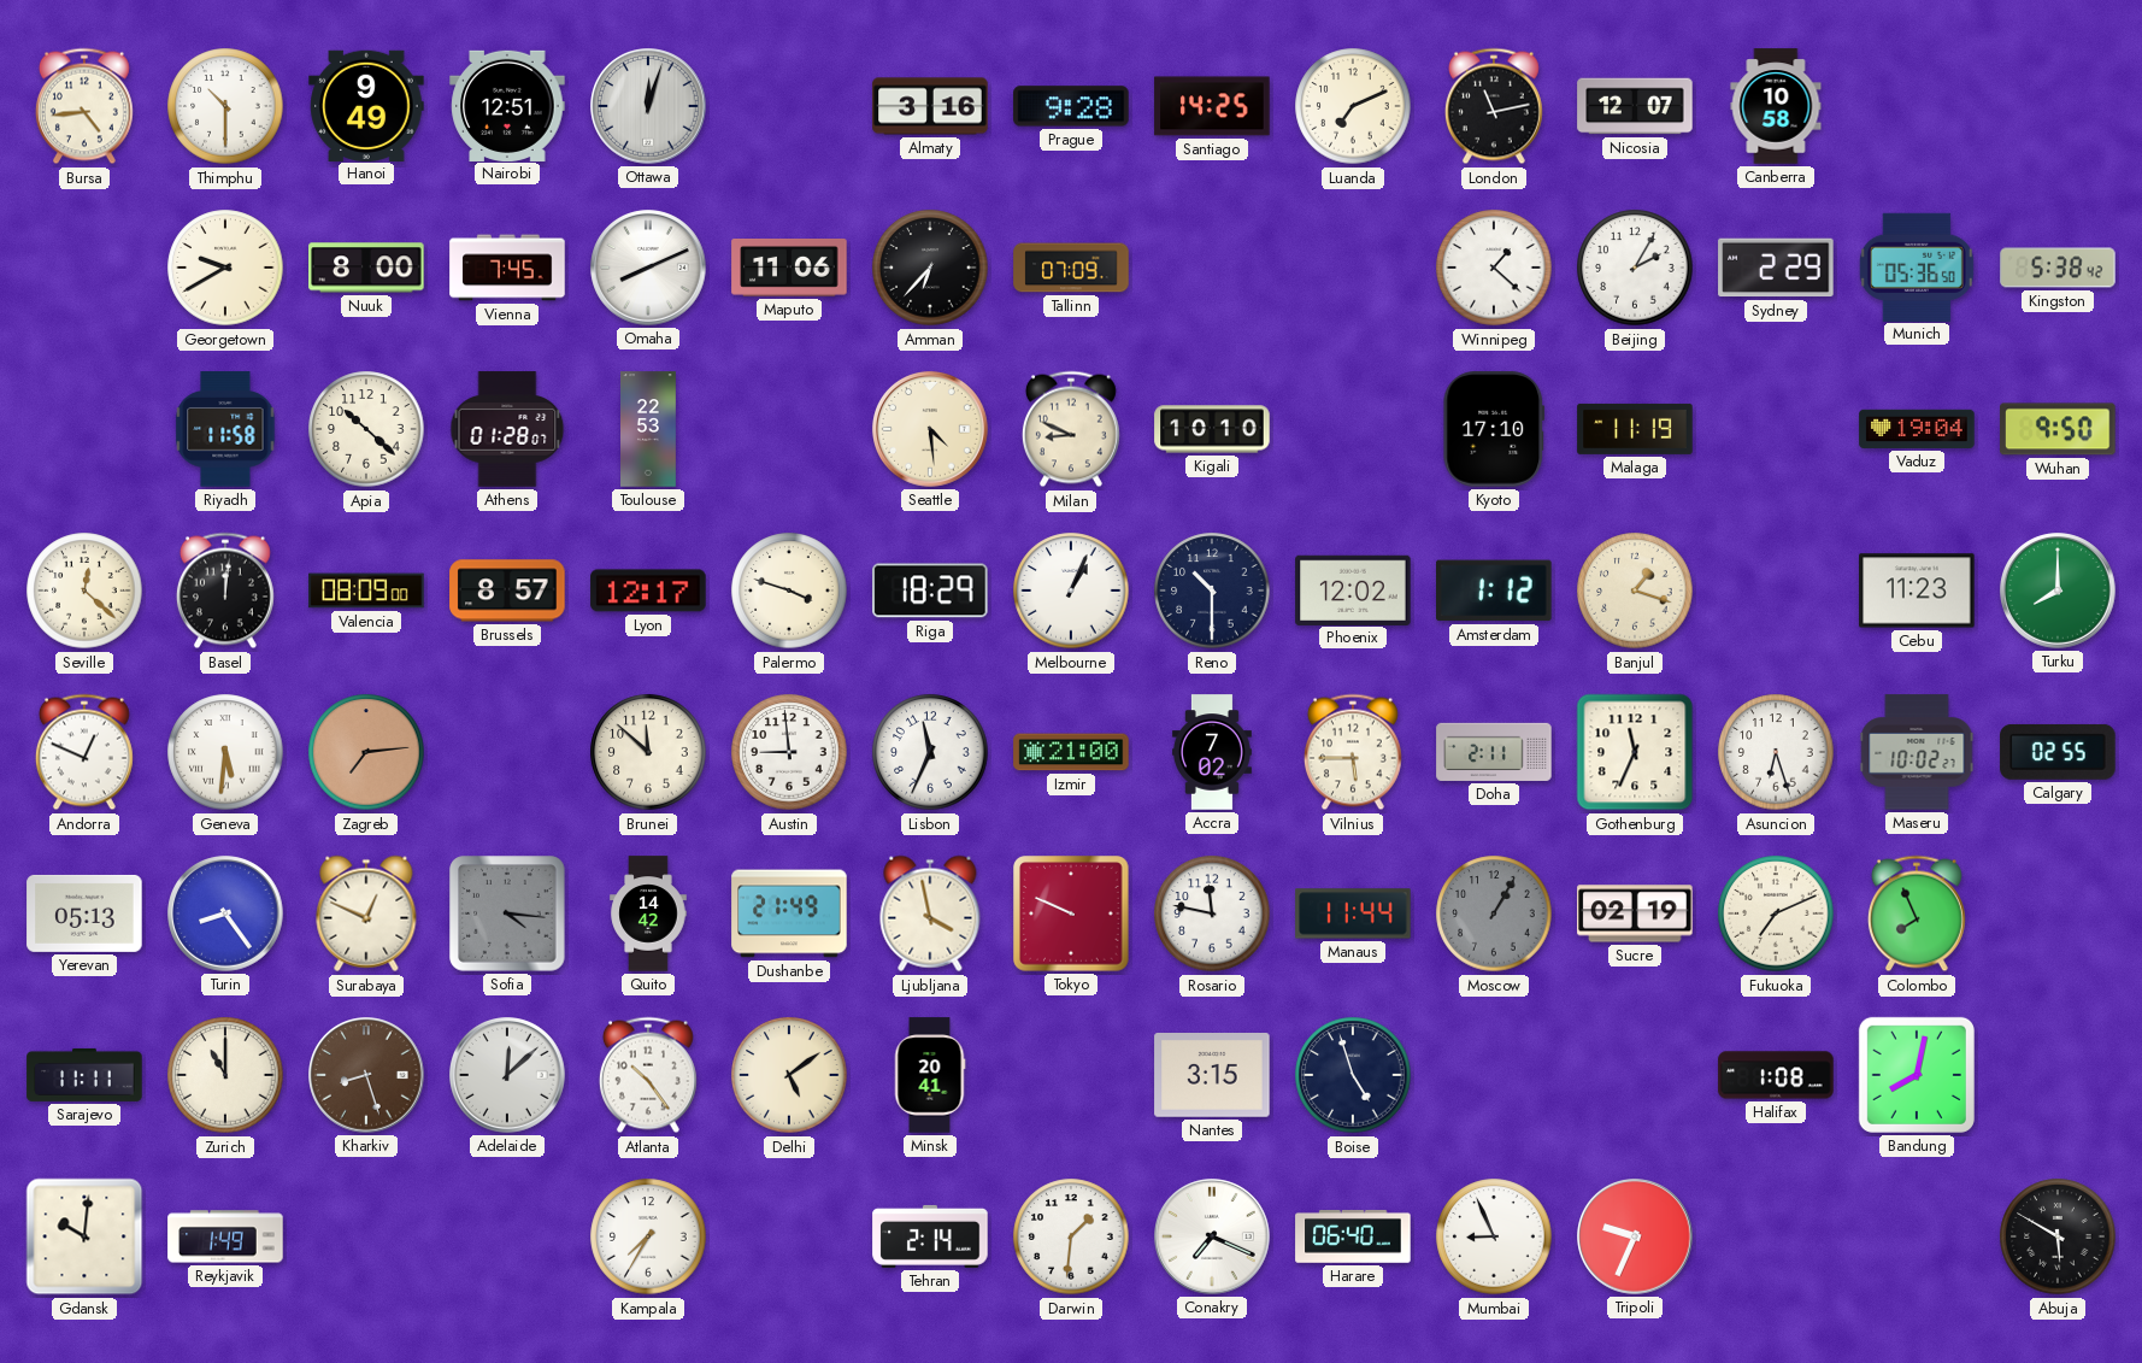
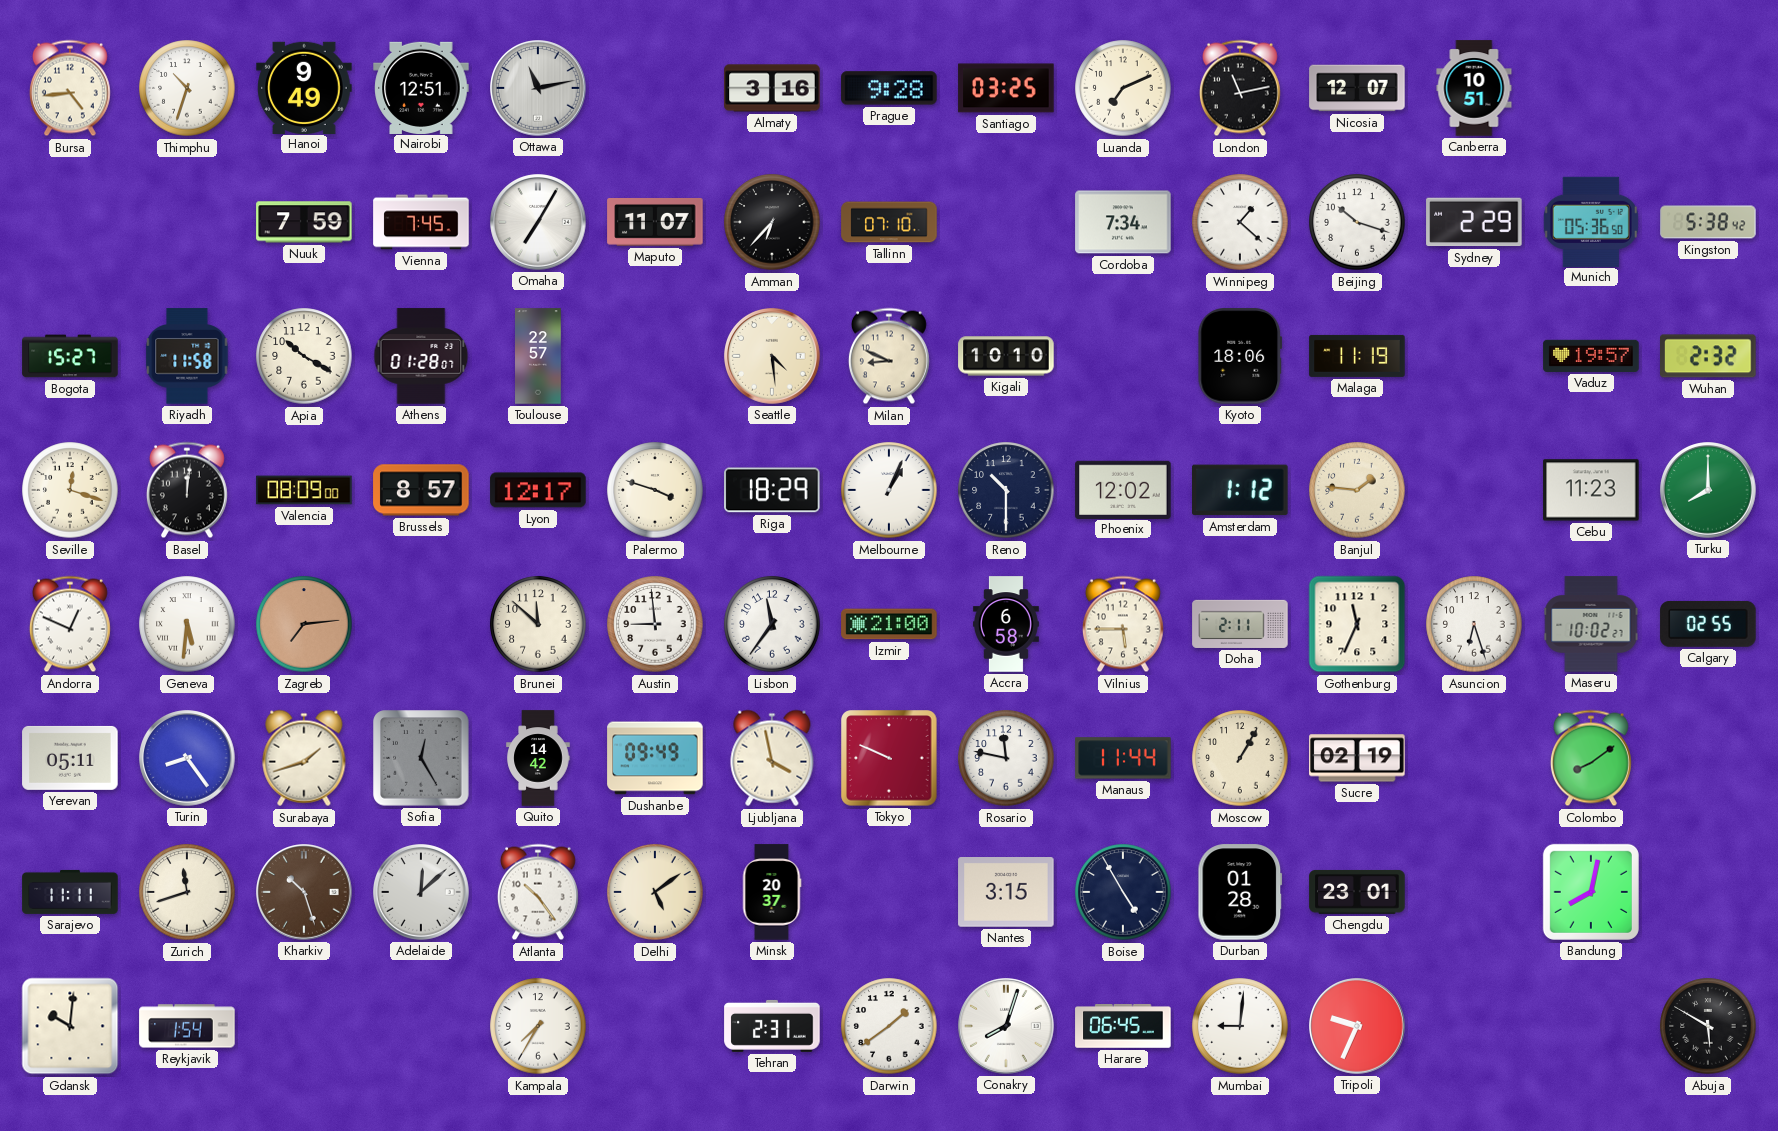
Thimphu: 10:30 -> 10:33 (187, 88)
Ottawa: 12:03 -> 11:13 (538, 88)
Santiago: 14:25 -> 03:25 (1006, 88)
Canberra: 10:58 -> 10:51 (1474, 88)
Georgetown: 9:40 -> none (225, 268)
Nuuk: 8:00 -> 7:59 (304, 222)
Omaha: 8:11 -> 7:05 (538, 222)
Maputo: 11:06 -> 11:07 (655, 223)
Tallinn: 07:09 -> 07:10 (889, 222)
Cordoba: none -> 7:34 (1123, 222)
Beijing: 2:05 -> 10:18 (1357, 222)
Bogota: none -> 15:27 (70, 356)
Apia: 10:22 -> 10:20 (304, 356)
Toulouse: 22:53 -> 22:57 (539, 356)
Kyoto: 17:10 -> 18:06 (1240, 356)
Vaduz: 19:04 -> 19:57 (1591, 356)
Wuhan: 9:50 -> 2:32 (1708, 356)
Seville: 12:22 -> 12:18 (70, 490)
Banjul: 1:18 -> 1:46 (1357, 490)
Lisbon: 11:34 -> 11:36 (772, 624)
Accra: 7:02 -> 6:58 (1006, 624)
Yerevan: 05:13 -> 05:11 (70, 758)
Surabaya: 12:49 -> 1:42 (304, 758)
Sofia: 4:16 -> 12:25 (421, 758)
Dushanbe: 21:49 -> 09:49 (655, 758)
Moscow dial: grey -> cream (1240, 758)
Fukuoka: 7:11 -> none (1776, 913)
Colombo: 7:56 -> 8:09 (1591, 758)
Zurich: 11:00 -> 11:42 (187, 892)
Kharkiv: 8:27 -> 10:27 (304, 892)
Minsk: 20:41 -> 20:37 (772, 892)
Boise: 4:57 -> 4:55 (1123, 892)
Durban: none -> 01:28 (1240, 892)
Chengdu: none -> 23:01 (1357, 892)
Halifax: 1:08 -> none (1776, 1075)
Reykjavik: 1:49 -> 1:54 (187, 1026)
Tehran: 2:14 -> 2:31 (772, 1026)
Darwin: 1:31 -> 1:39 (889, 1026)
Conakry: 7:19 -> 8:03 (1006, 1026)
Harare: 06:40 -> 06:45 (1123, 1027)
Mumbai: 8:56 -> 9:01 (1240, 1026)
